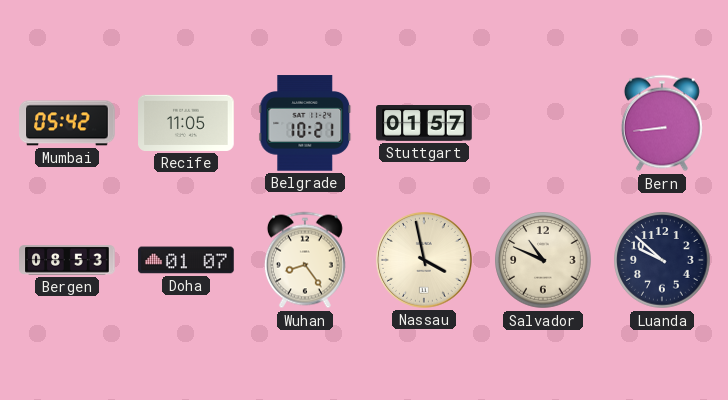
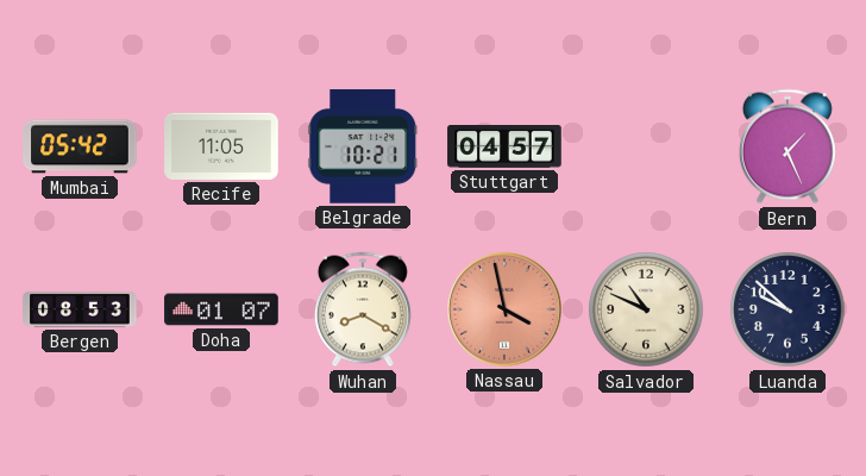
Stuttgart: 01:57 -> 04:57 (504, 148)
Bern: 8:44 -> 1:26 (787, 146)
Wuhan: 8:24 -> 8:20 (363, 309)
Nassau dial: cream -> salmon (506, 311)
